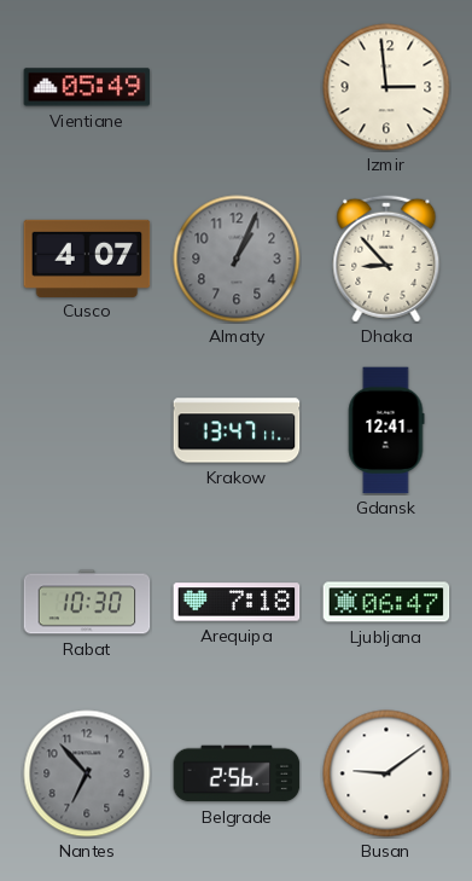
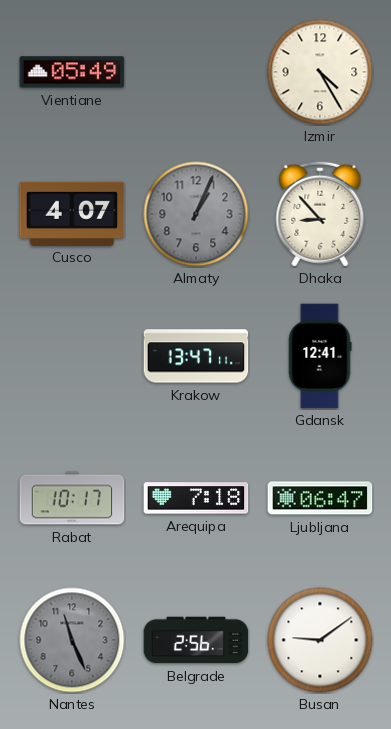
Izmir: 2:59 -> 4:25 (320, 72)
Rabat: 10:30 -> 10:17 (72, 498)
Nantes: 6:53 -> 11:26 (72, 640)
